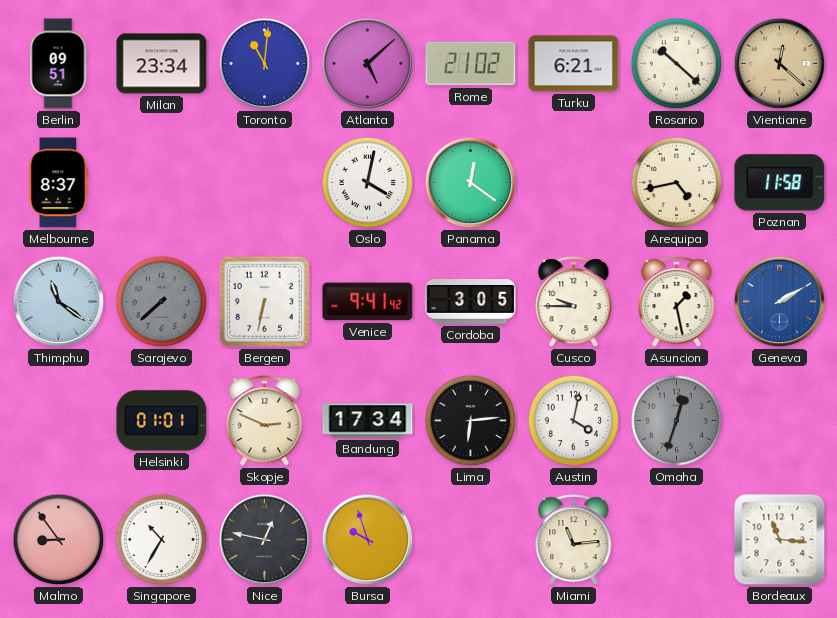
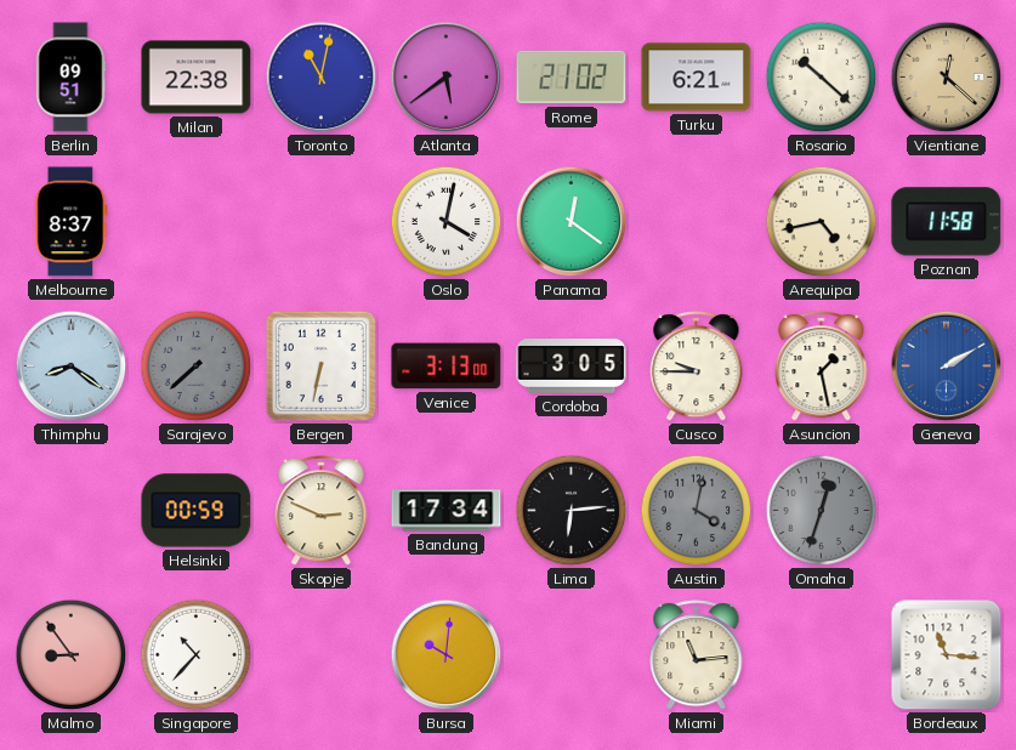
Milan: 23:34 -> 22:38 (197, 78)
Toronto: 11:01 -> 11:02 (322, 78)
Atlanta: 5:08 -> 5:39 (447, 78)
Thimphu: 11:21 -> 8:21 (72, 367)
Venice: 9:41 -> 3:13 (447, 367)
Helsinki: 01:01 -> 00:59 (197, 511)
Austin dial: white -> grey (697, 511)
Singapore: 10:35 -> 10:37 (197, 655)
Nice: 12:47 -> none (265, 540)
Bursa: 9:57 -> 10:01 (447, 655)
